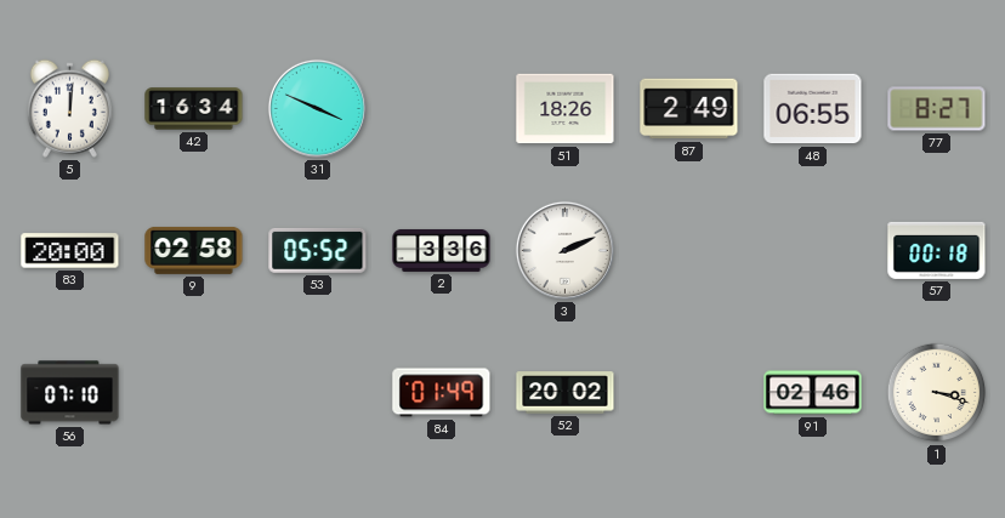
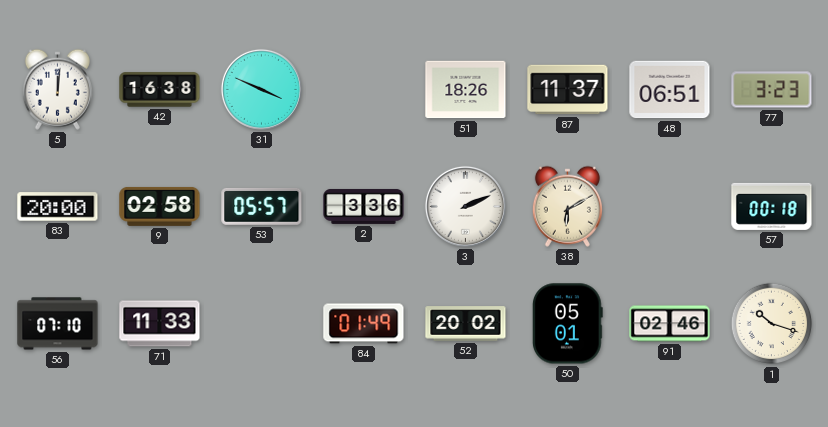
42: 16:34 -> 16:38 (160, 90)
87: 2:49 -> 11:37 (568, 90)
48: 06:55 -> 06:51 (670, 90)
77: 8:27 -> 3:23 (772, 90)
53: 05:52 -> 05:57 (262, 206)
38: none -> 6:10 (567, 206)
71: none -> 11:33 (160, 324)
50: none -> 05:01 (568, 324)
1: 3:18 -> 10:18 (772, 324)
